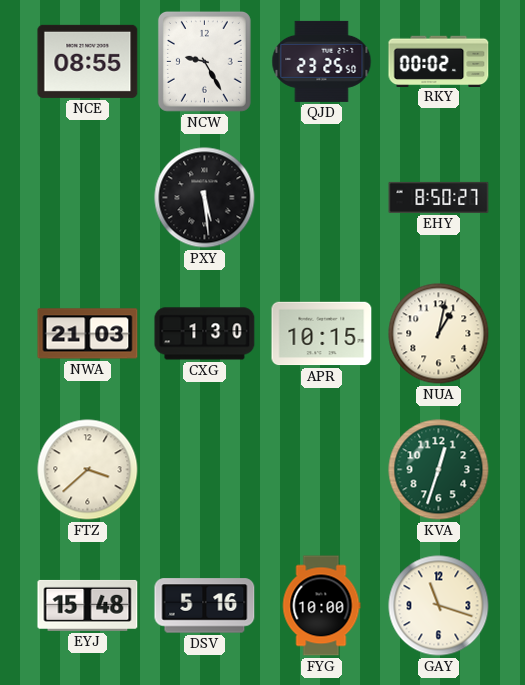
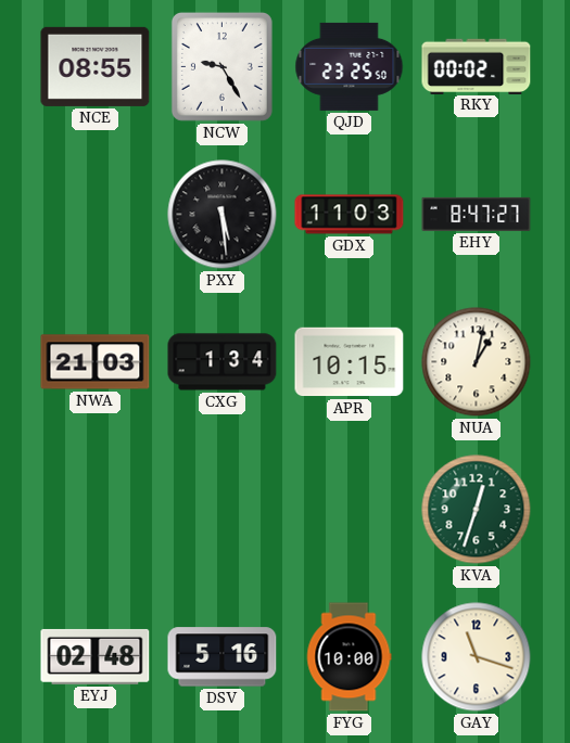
GDX: none -> 11:03 (350, 215)
EHY: 8:50 -> 8:47 (477, 214)
CXG: 1:30 -> 1:34 (223, 362)
FTZ: 3:38 -> none (88, 470)
EYJ: 15:48 -> 02:48 (96, 656)
